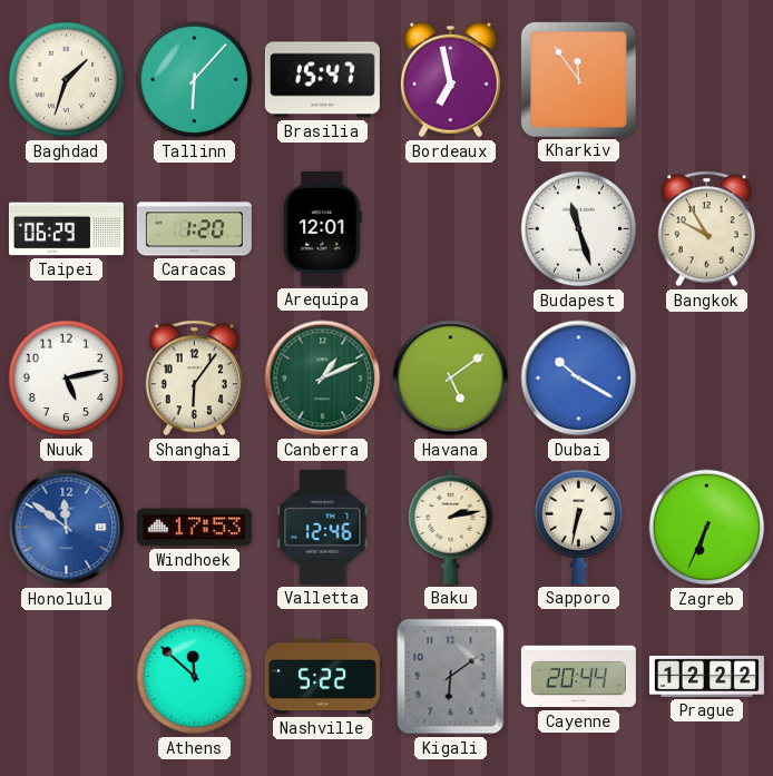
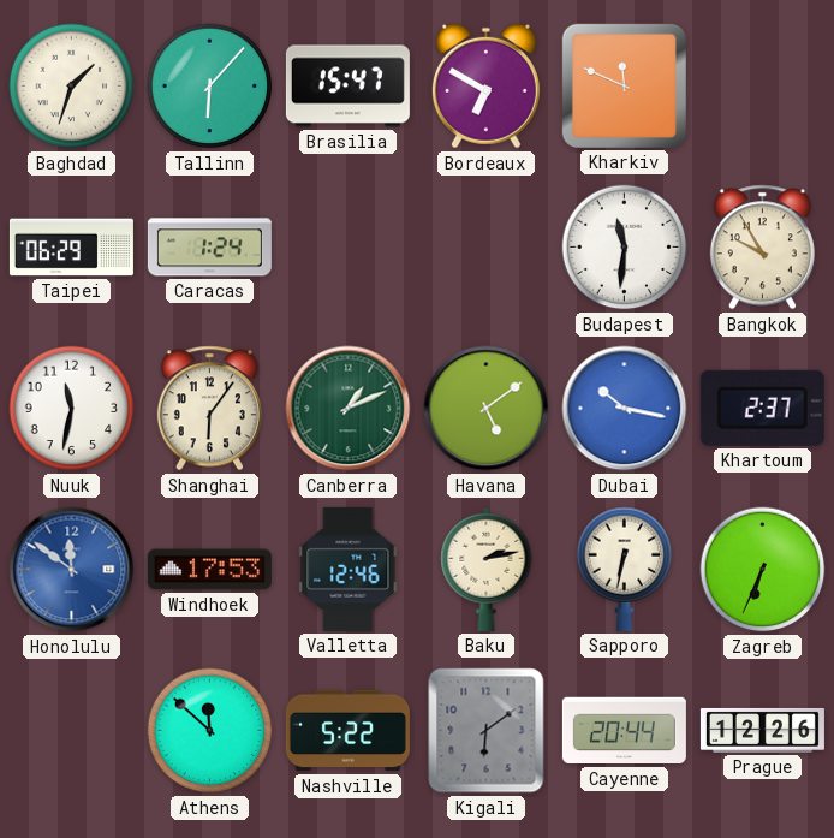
Bordeaux: 6:58 -> 6:50 (485, 87)
Kharkiv: 11:54 -> 11:49 (624, 85)
Caracas: 1:20 -> 1:24 (209, 248)
Arequipa: 12:01 -> none (323, 228)
Budapest: 11:27 -> 11:31 (625, 248)
Nuuk: 5:13 -> 11:32 (72, 409)
Dubai: 10:20 -> 10:17 (625, 409)
Khartoum: none -> 2:37 (762, 408)
Prague: 12:22 -> 12:26 (762, 730)
